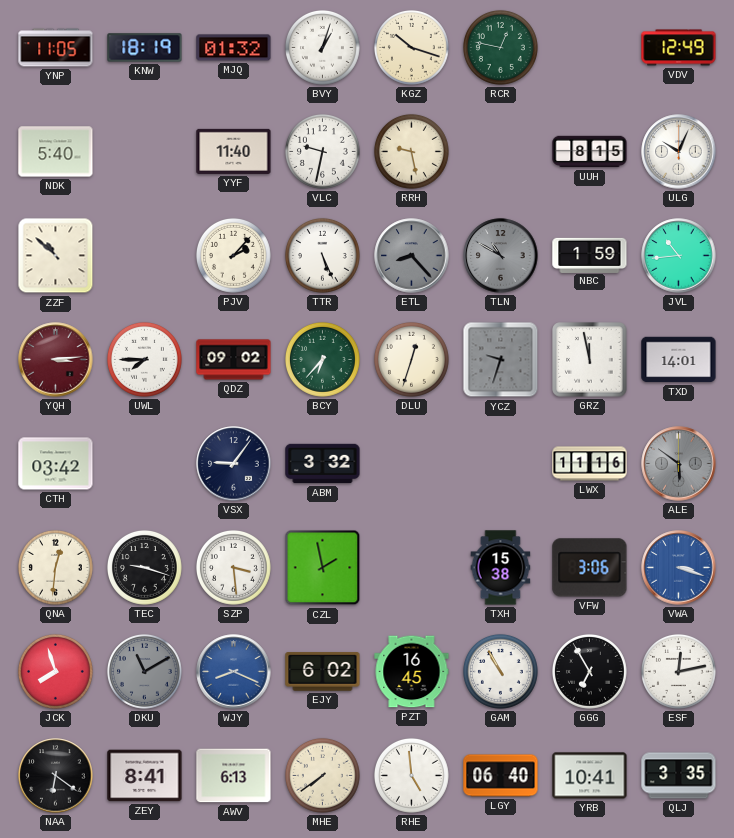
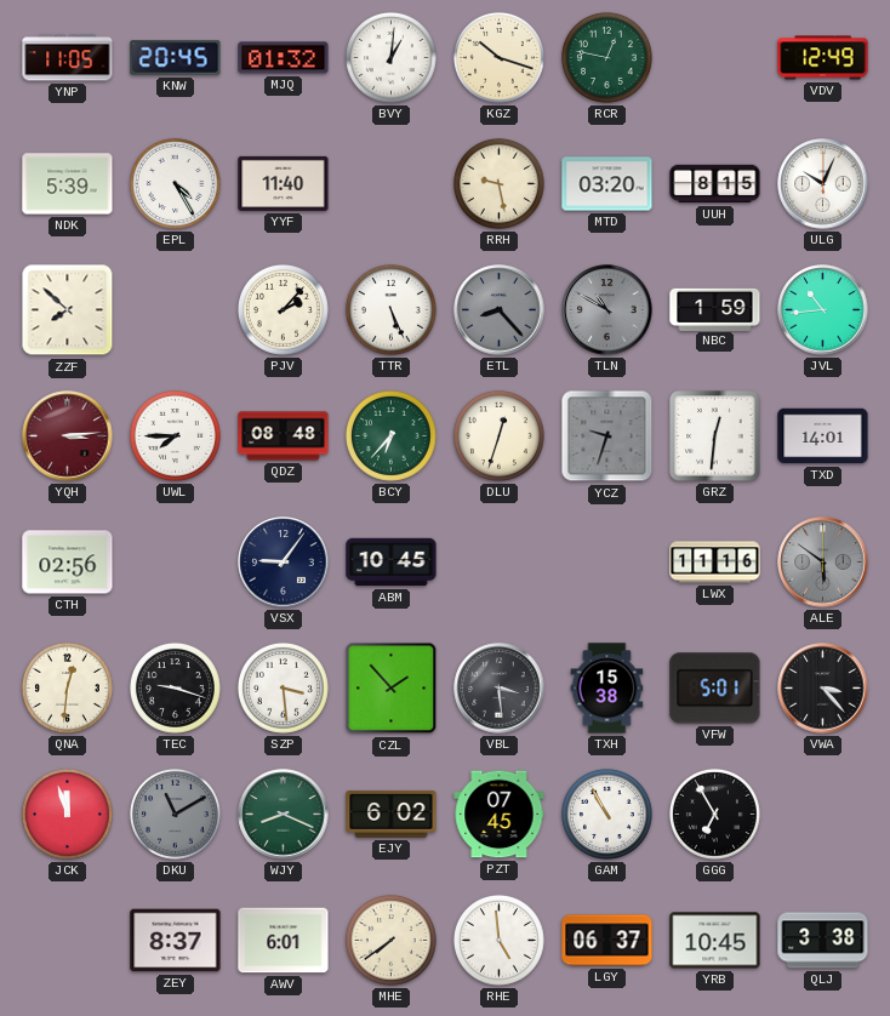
KNW: 18:19 -> 20:45 (176, 58)
BVY: 1:03 -> 1:01 (390, 57)
NDK: 5:40 -> 5:39 (68, 184)
EPL: none -> 4:25 (175, 183)
VLC: 9:32 -> none (322, 151)
MTD: none -> 03:20 (607, 184)
ZZF: 10:52 -> 7:52 (68, 310)
QDZ: 09:02 -> 08:48 (284, 436)
GRZ: 11:58 -> 12:31 (715, 436)
CTH: 03:42 -> 02:56 (68, 563)
ABM: 3:32 -> 10:45 (392, 563)
CZL: 1:58 -> 1:53 (392, 689)
VBL: none -> 3:29 (500, 689)
VFW: 3:06 -> 5:01 (715, 689)
VWA: 3:18 -> 3:23 (823, 689)
VWA dial: blue -> black (823, 689)
JCK: 7:57 -> 11:57 (67, 814)
WJY dial: blue -> green (284, 815)
PZT: 16:45 -> 07:45 (500, 815)
ESF: 12:13 -> none (678, 671)
NAA: 6:21 -> none (56, 776)
ZEY: 8:41 -> 8:37 (176, 941)
AWV: 6:13 -> 6:01 (284, 941)
LGY: 06:40 -> 06:37 (607, 941)
YRB: 10:41 -> 10:45 (715, 941)
QLJ: 3:35 -> 3:38 (823, 941)
